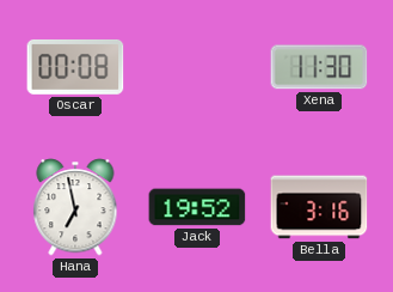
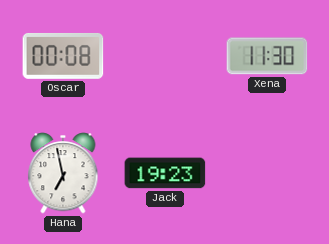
Jack: 19:52 -> 19:23 (165, 173)
Bella: 3:16 -> none (319, 207)
